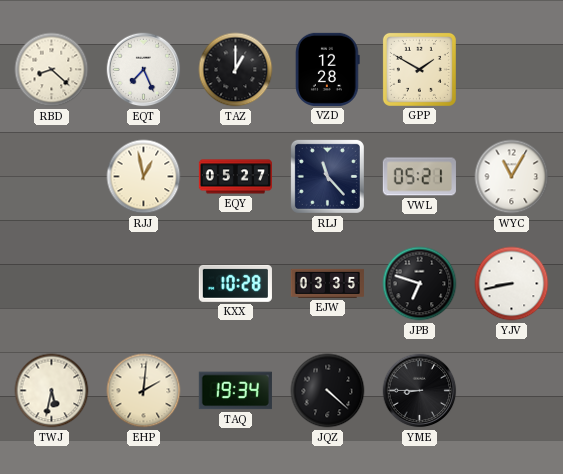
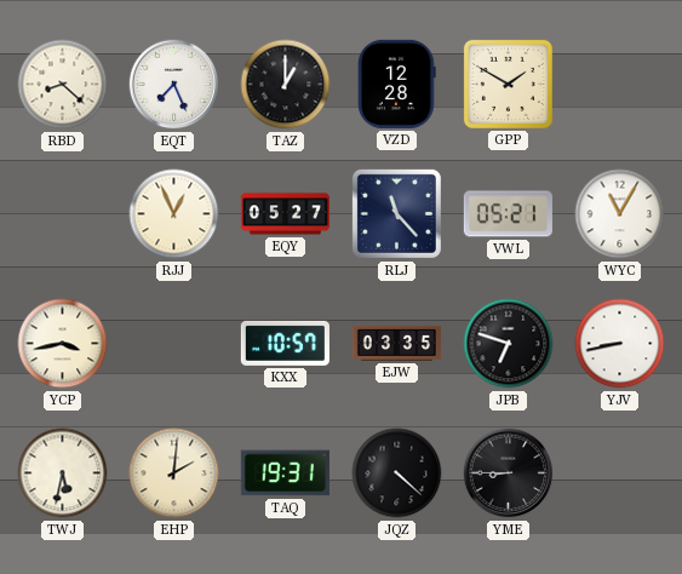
RJJ: 12:58 -> 12:56 (174, 214)
YCP: none -> 3:43 (63, 344)
KXX: 10:28 -> 10:57 (285, 343)
TAQ: 19:34 -> 19:31 (285, 473)
